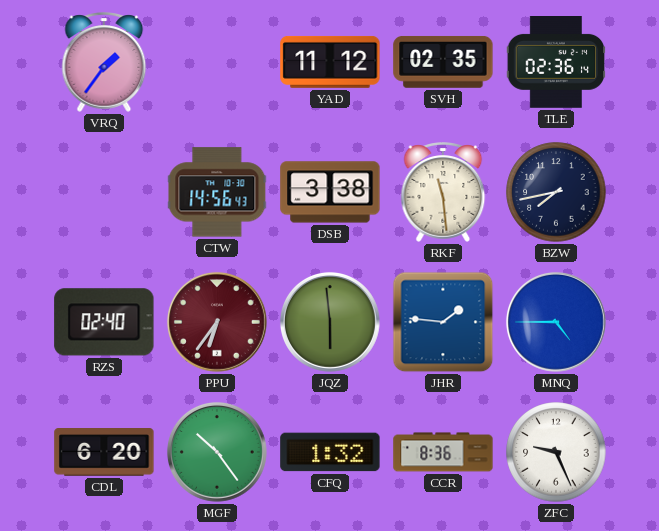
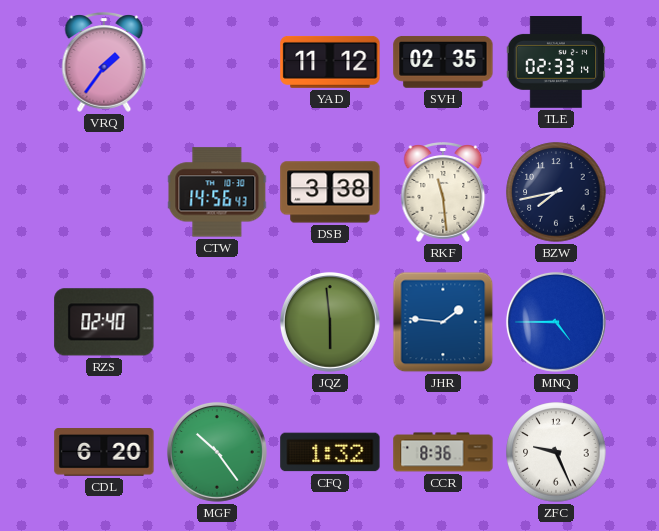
TLE: 02:36 -> 02:33 (556, 63)
PPU: 6:36 -> none (217, 322)
